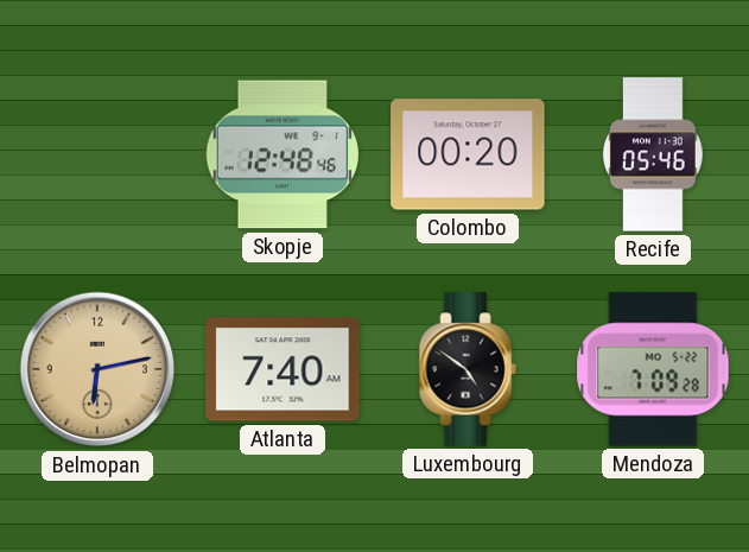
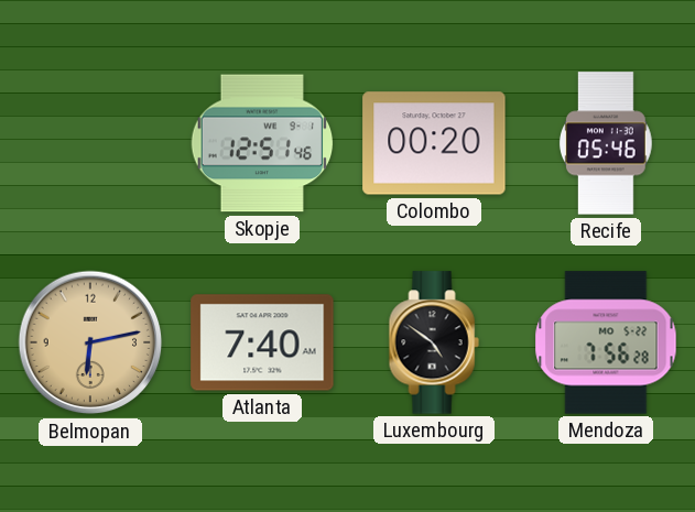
Skopje: 12:48 -> 12:51 (262, 143)
Mendoza: 7:09 -> 7:56 (606, 342)
